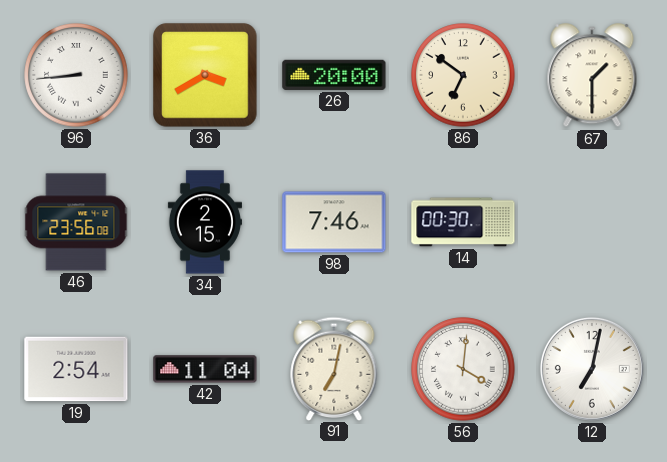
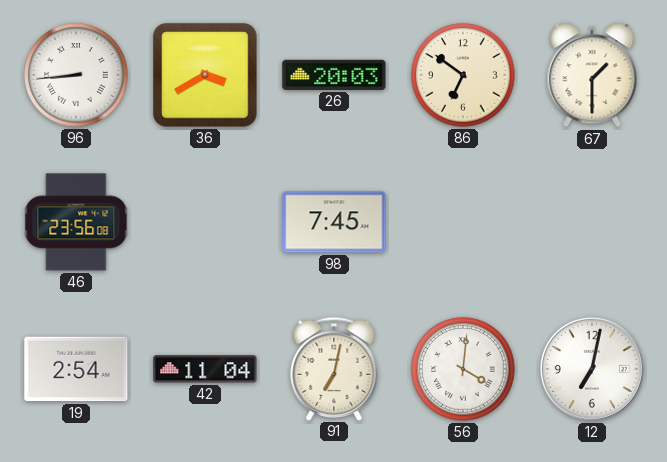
26: 20:00 -> 20:03 (334, 75)
34: 2:15 -> none (205, 222)
98: 7:46 -> 7:45 (334, 222)
14: 00:30 -> none (463, 222)
